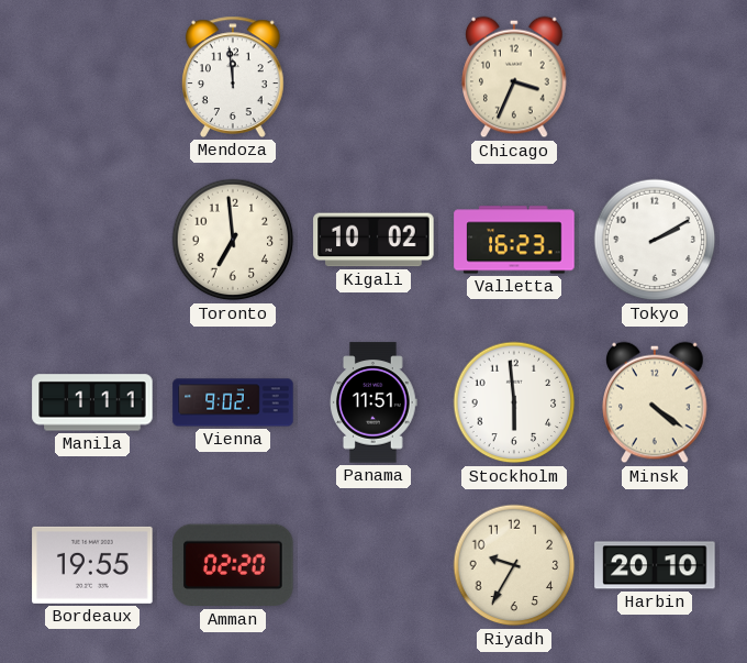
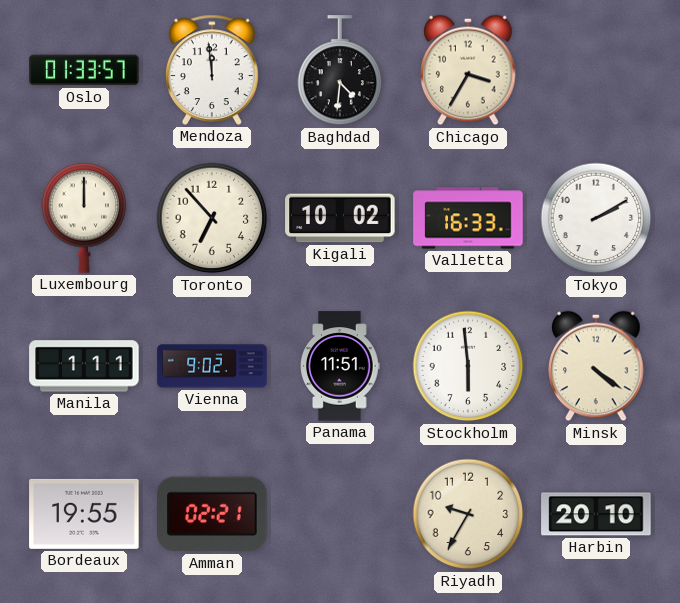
Oslo: none -> 01:33 (84, 70)
Baghdad: none -> 4:31 (340, 71)
Chicago: 3:34 -> 3:35 (468, 70)
Luxembourg: none -> 12:00 (84, 218)
Toronto: 6:59 -> 6:53 (212, 218)
Valletta: 16:23 -> 16:33 (468, 218)
Amman: 02:20 -> 02:21 (212, 514)
